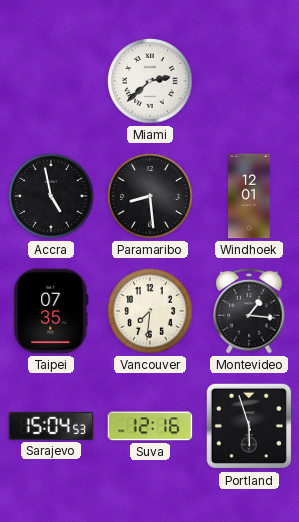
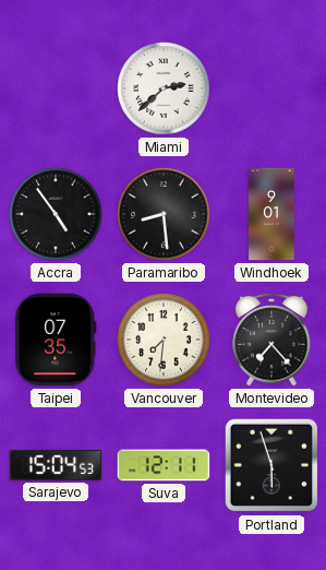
Accra: 4:58 -> 4:54 (56, 214)
Windhoek: 12:01 -> 9:01 (273, 214)
Montevideo: 1:16 -> 7:23 (271, 340)
Suva: 12:16 -> 12:11 (164, 465)
